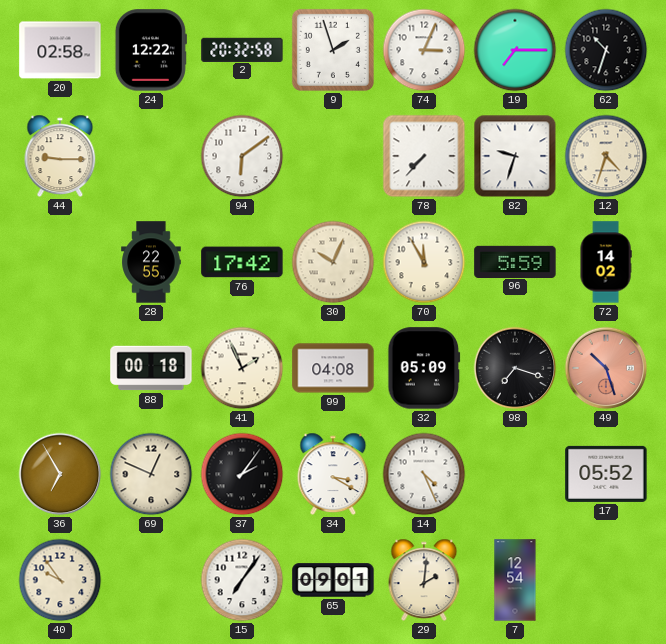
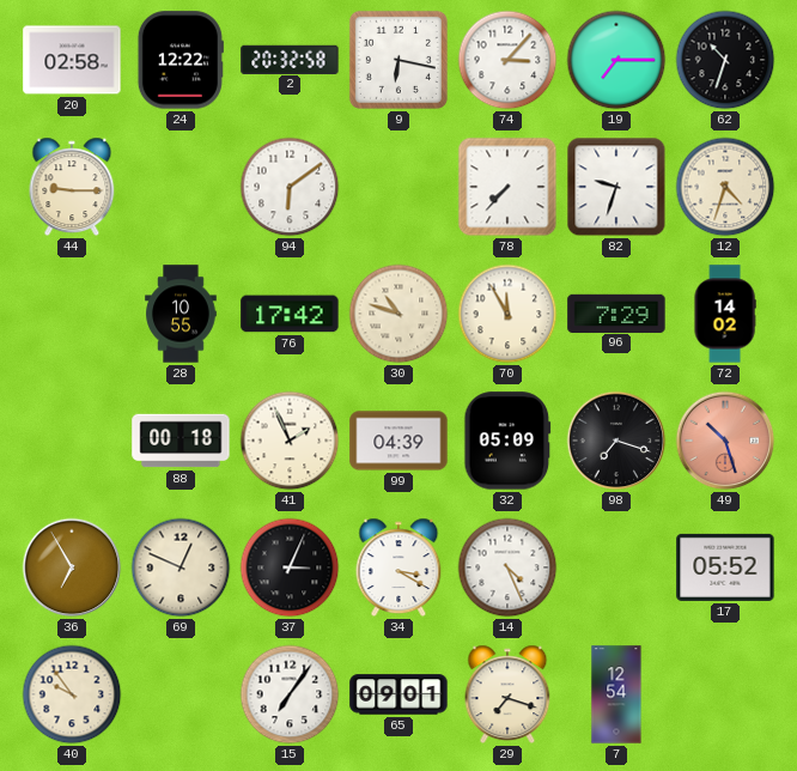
9: 1:57 -> 6:17 (398, 60)
74: 3:04 -> 3:07 (507, 60)
28: 22:55 -> 10:55 (181, 314)
30: 10:04 -> 10:48 (398, 314)
96: 5:59 -> 7:29 (616, 312)
99: 04:08 -> 04:39 (398, 441)
37: 2:06 -> 3:04 (290, 567)
29: 2:01 -> 7:18 (507, 694)
